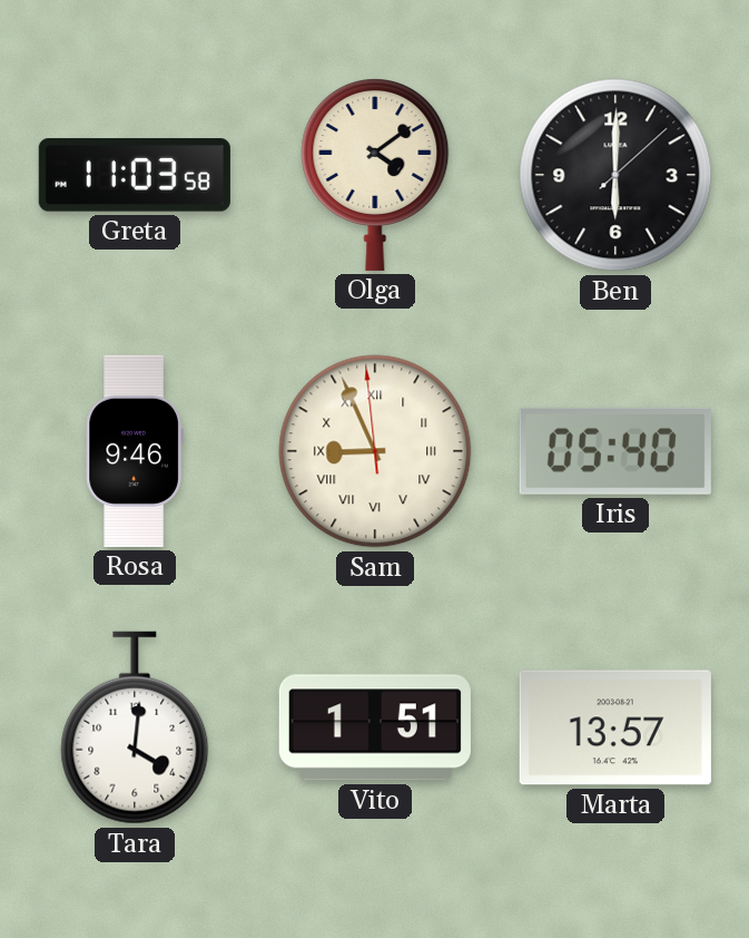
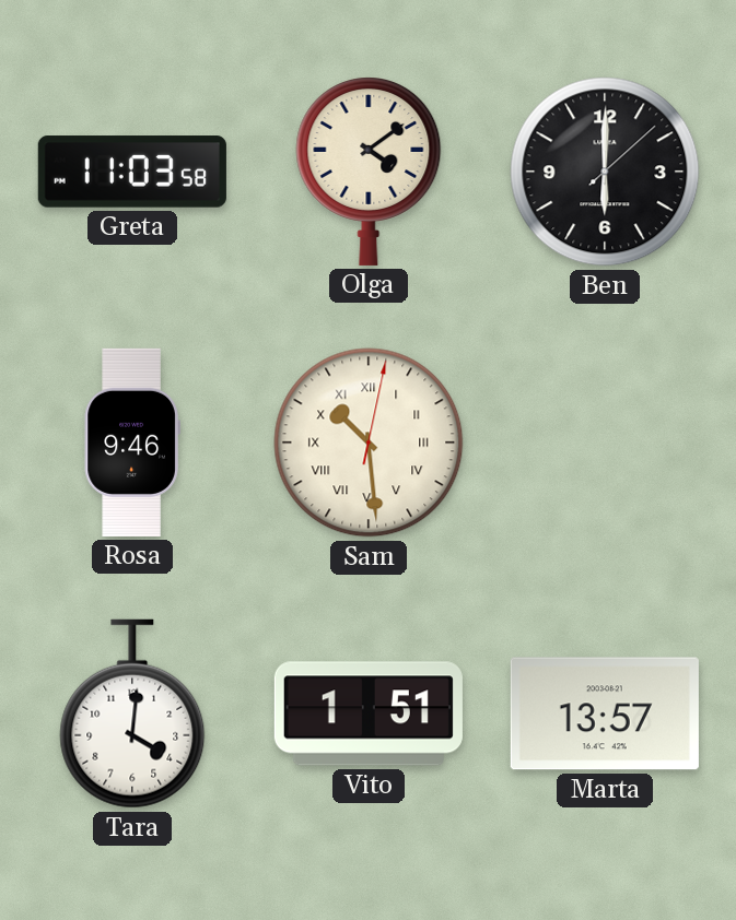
Sam: 8:55 -> 10:29 (369, 443)
Iris: 05:40 -> none (615, 451)
